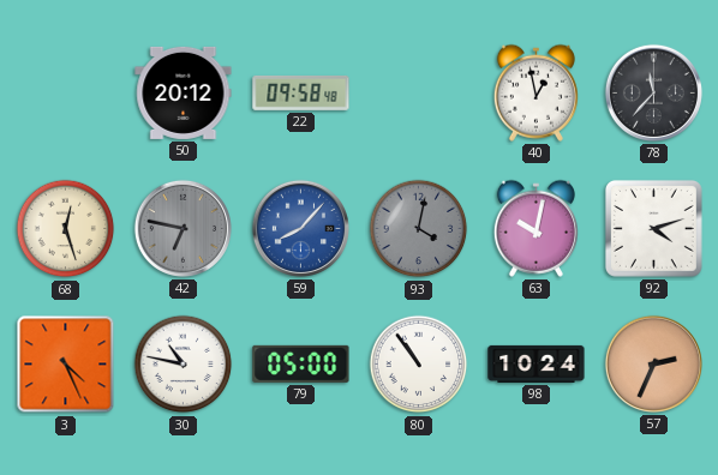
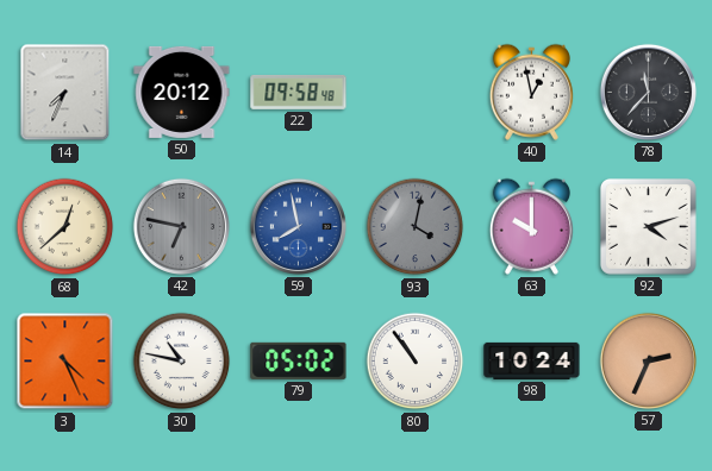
14: none -> 7:34 (65, 93)
68: 12:27 -> 12:38 (65, 227)
59: 8:07 -> 7:58 (298, 226)
63: 10:02 -> 10:00 (531, 226)
79: 05:00 -> 05:02 (299, 360)
